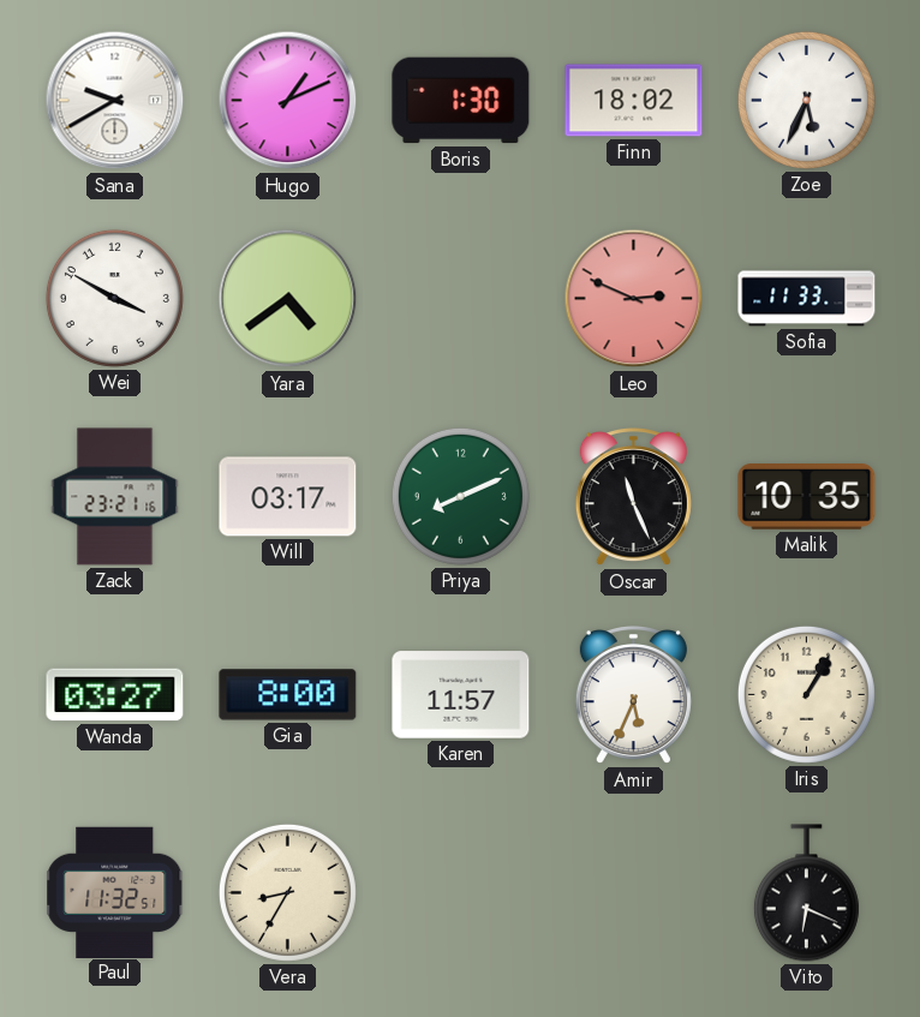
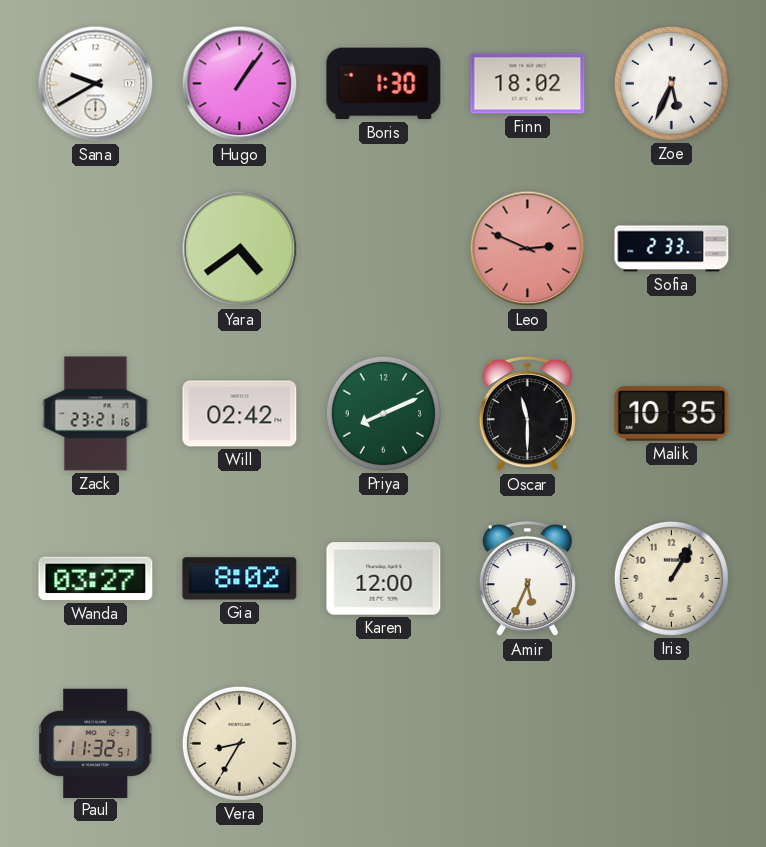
Hugo: 1:11 -> 1:06 (240, 84)
Wei: 3:50 -> none (114, 298)
Sofia: 11:33 -> 2:33 (672, 249)
Will: 03:17 -> 02:42 (240, 414)
Oscar: 11:26 -> 11:30 (527, 415)
Gia: 8:00 -> 8:02 (240, 579)
Karen: 11:57 -> 12:00 (384, 579)
Vito: 6:19 -> none (806, 893)
